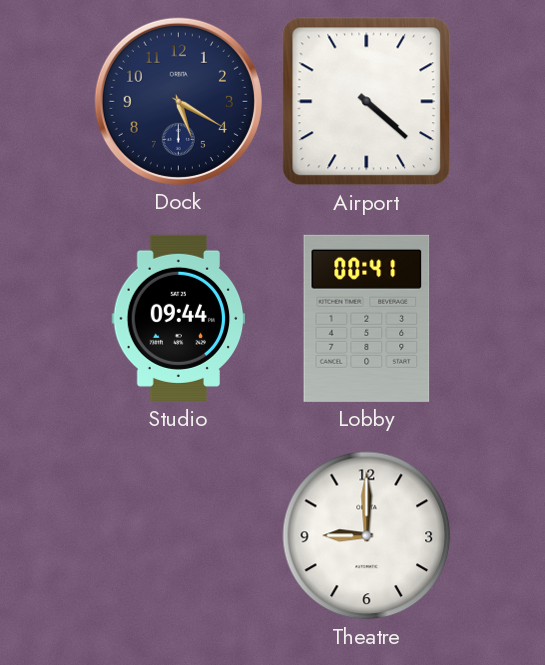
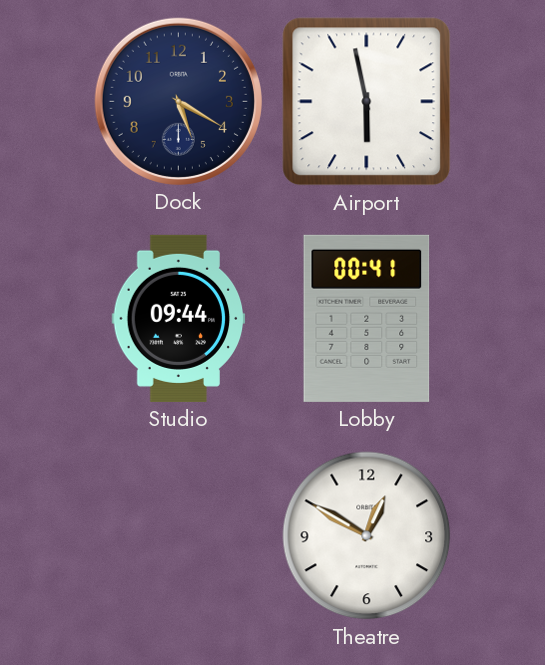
Airport: 4:22 -> 5:58 (367, 102)
Theatre: 9:00 -> 12:50 (367, 536)
